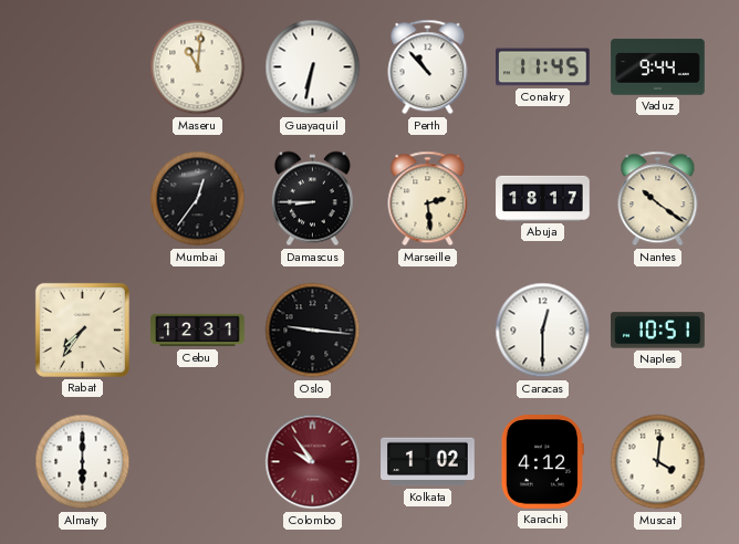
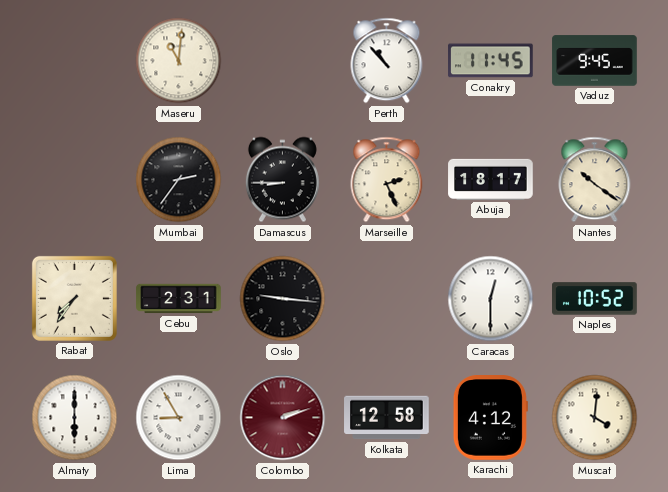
Guayaquil: 6:32 -> none (313, 67)
Vaduz: 9:44 -> 9:45 (595, 61)
Mumbai: 12:36 -> 2:36 (179, 180)
Marseille: 2:29 -> 2:26 (387, 180)
Cebu: 12:31 -> 2:31 (179, 299)
Naples: 10:51 -> 10:52 (595, 299)
Lima: none -> 8:55 (179, 418)
Colombo: 9:54 -> 2:12 (283, 418)
Kolkata: 1:02 -> 12:58 (387, 418)
